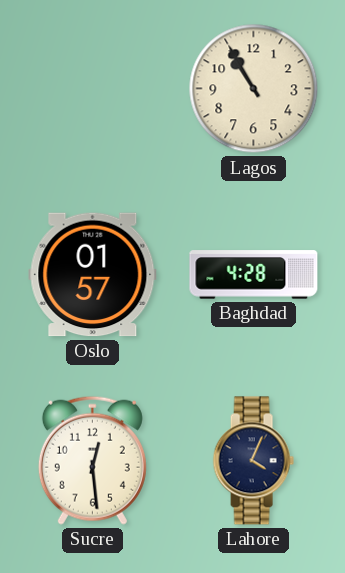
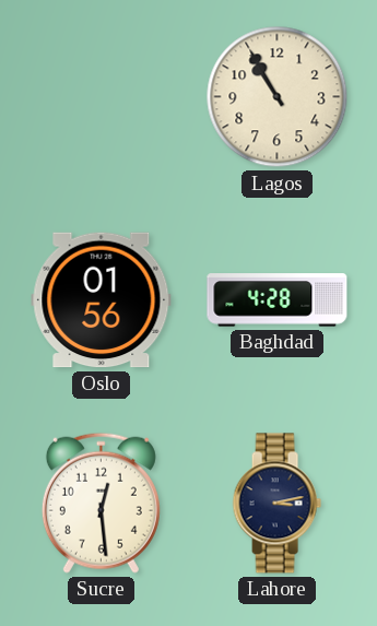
Oslo: 01:57 -> 01:56 (102, 300)
Lahore: 4:04 -> 3:13 (276, 504)
